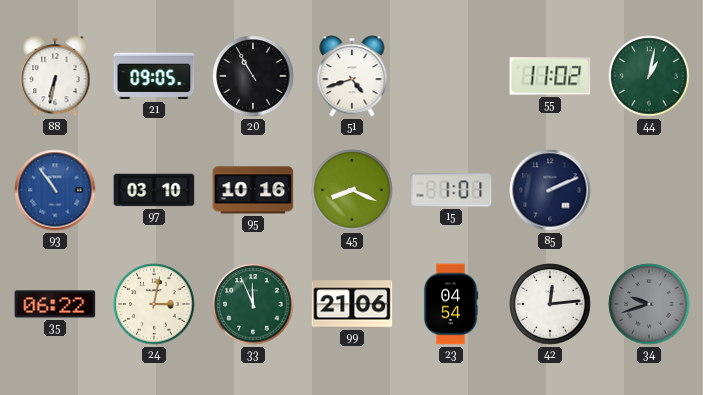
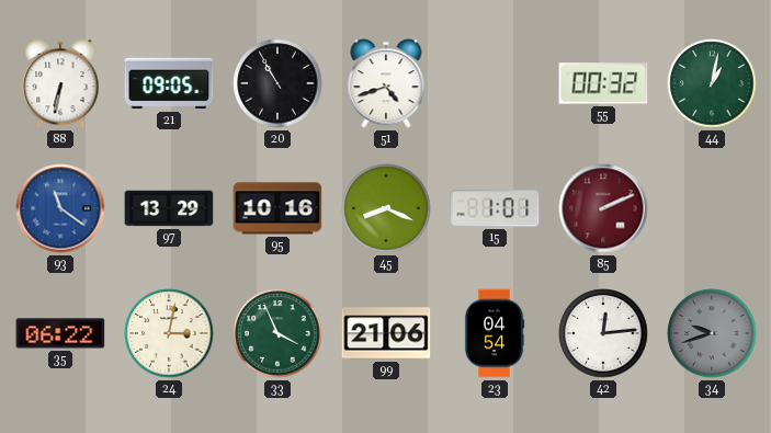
55: 11:02 -> 00:32 (603, 83)
93: 10:54 -> 11:21 (60, 208)
97: 03:10 -> 13:29 (169, 208)
85 dial: navy -> burgundy (603, 208)
33: 11:56 -> 3:56 (277, 333)
